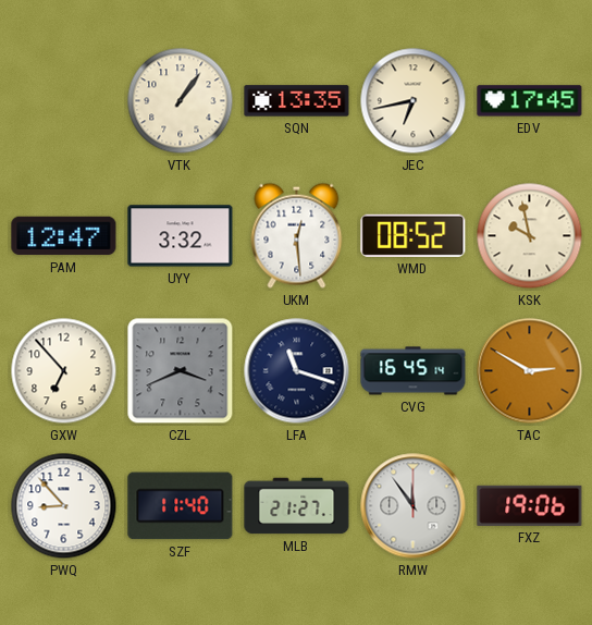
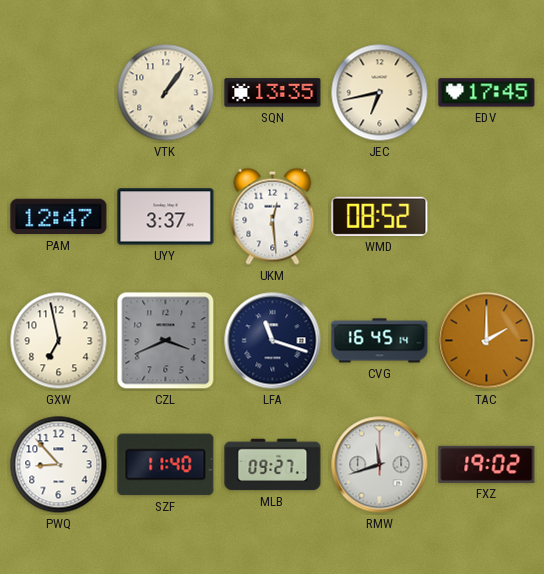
UYY: 3:32 -> 3:37 (166, 217)
KSK: 9:58 -> none (530, 236)
GXW: 6:53 -> 6:58 (59, 341)
TAC: 2:50 -> 2:00 (487, 341)
MLB: 21:27 -> 09:27 (273, 465)
RMW: 11:54 -> 11:42 (380, 465)
FXZ: 19:06 -> 19:02 (487, 464)
